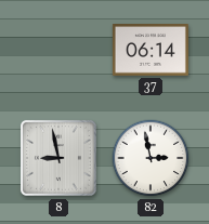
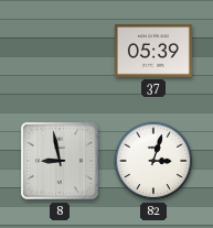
37: 06:14 -> 05:39 (153, 52)
82: 2:58 -> 3:03 (153, 161)
